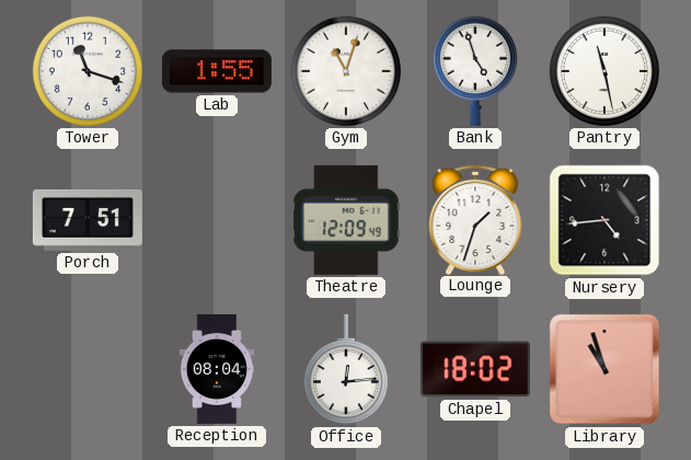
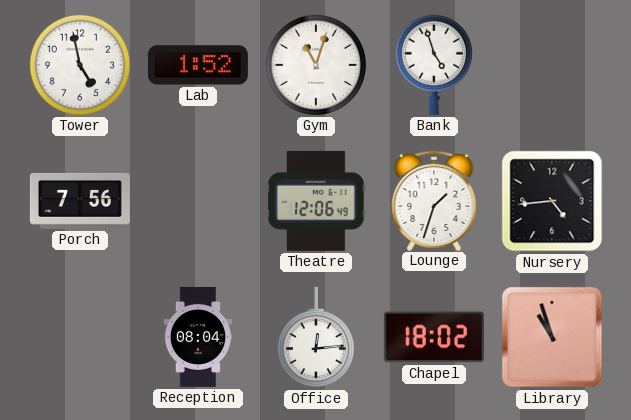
Tower: 11:18 -> 4:58 (80, 65)
Lab: 1:55 -> 1:52 (198, 65)
Pantry: 11:28 -> none (604, 71)
Porch: 7:51 -> 7:56 (80, 201)
Theatre: 12:09 -> 12:06 (316, 201)
